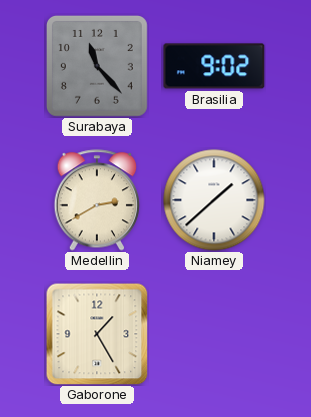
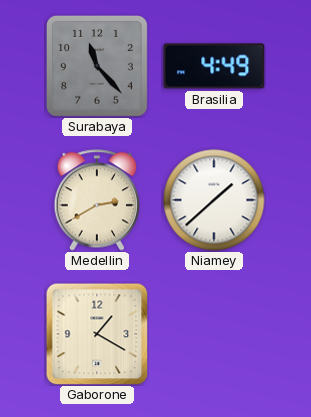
Brasilia: 9:02 -> 4:49 (214, 66)
Gaborone: 1:25 -> 1:20 (97, 334)
